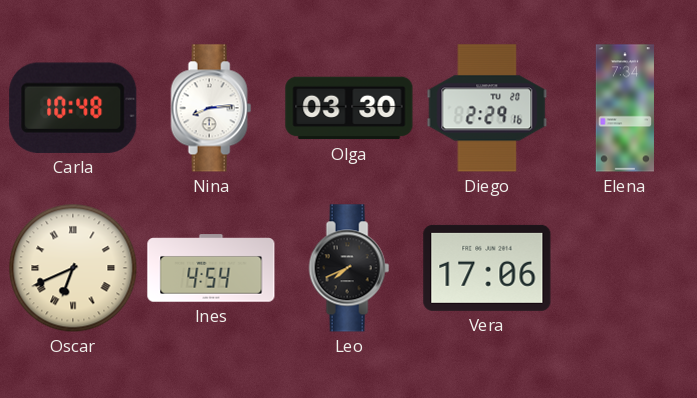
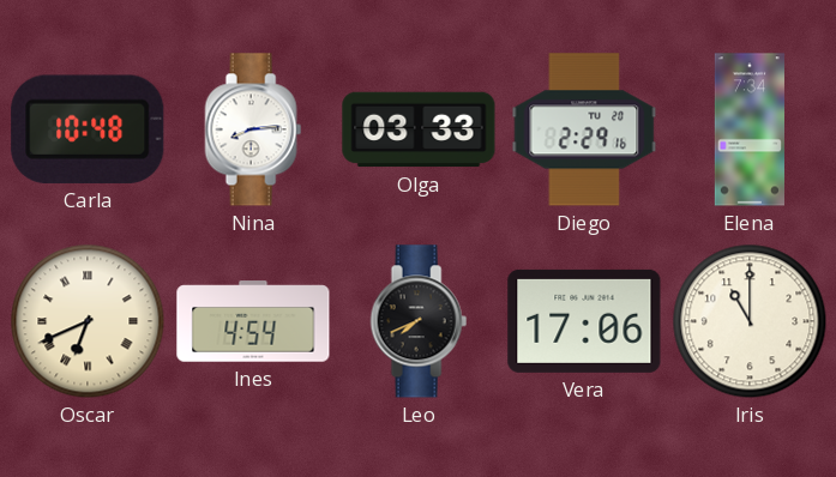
Olga: 03:30 -> 03:33 (419, 129)
Iris: none -> 11:00 (750, 321)
